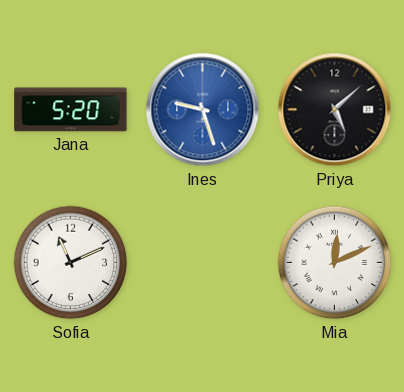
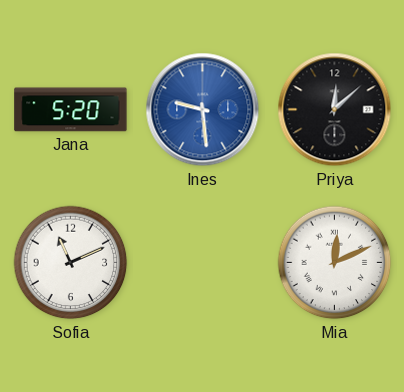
Ines: 9:27 -> 9:29 (203, 110)
Priya: 5:08 -> 12:08 (335, 110)
